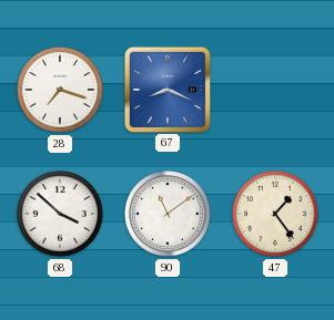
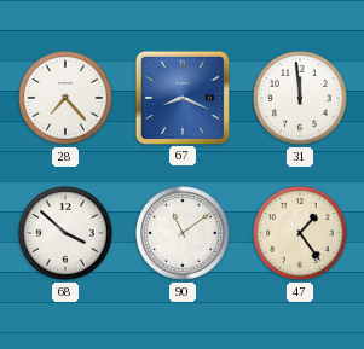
28: 7:18 -> 7:23 (65, 98)
31: none -> 11:59 (300, 98)
